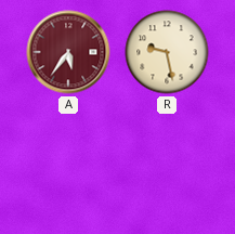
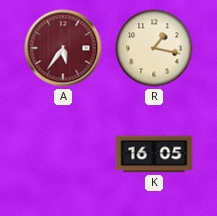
R: 9:28 -> 1:17 (154, 48)
K: none -> 16:05 (154, 154)
